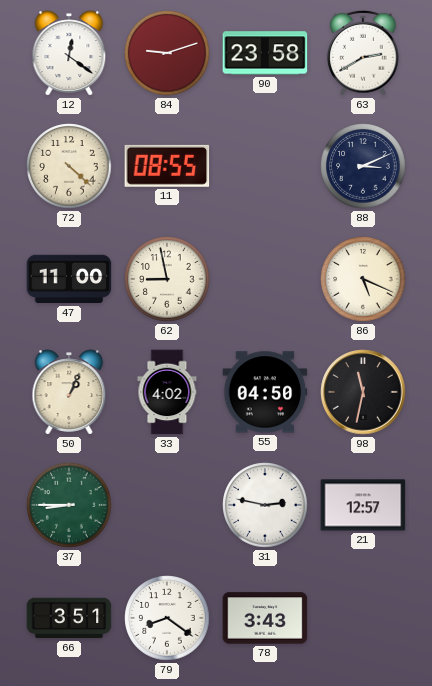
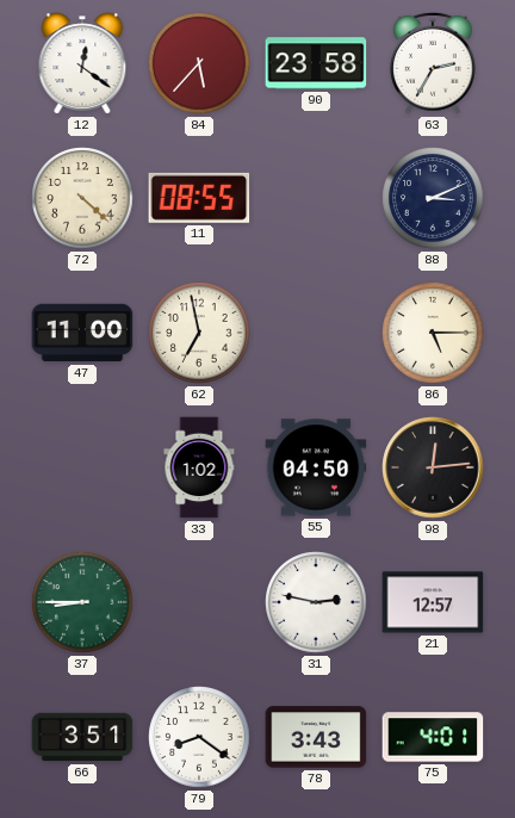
84: 9:12 -> 5:37 (199, 63)
63: 2:40 -> 2:35 (433, 63)
62: 8:58 -> 6:58 (199, 333)
86: 5:19 -> 5:15 (433, 333)
50: 1:04 -> none (69, 392)
33: 4:02 -> 1:02 (199, 467)
98: 11:32 -> 12:14 (433, 467)
75: none -> 4:01 (433, 737)
